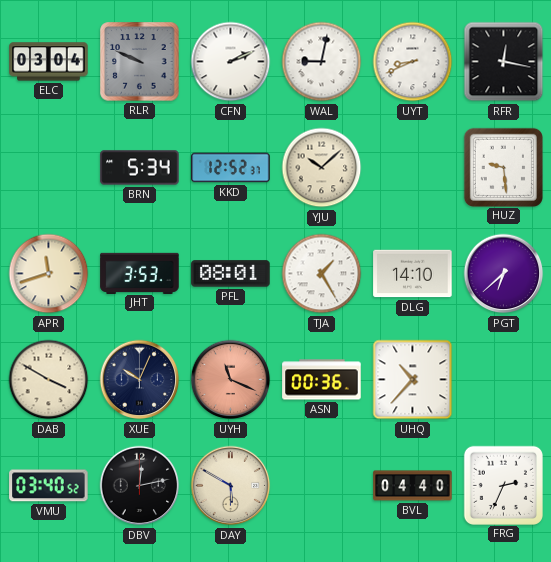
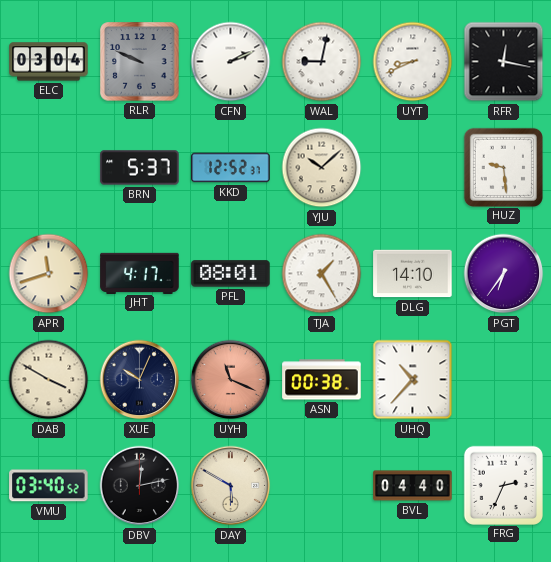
BRN: 5:34 -> 5:37 (140, 168)
JHT: 3:53 -> 4:17 (140, 273)
PGT: 6:38 -> 6:36 (504, 274)
ASN: 00:36 -> 00:38 (322, 380)
